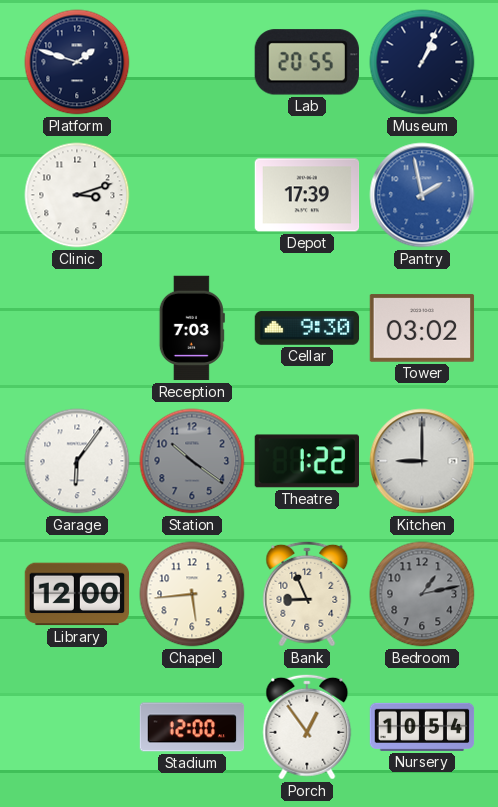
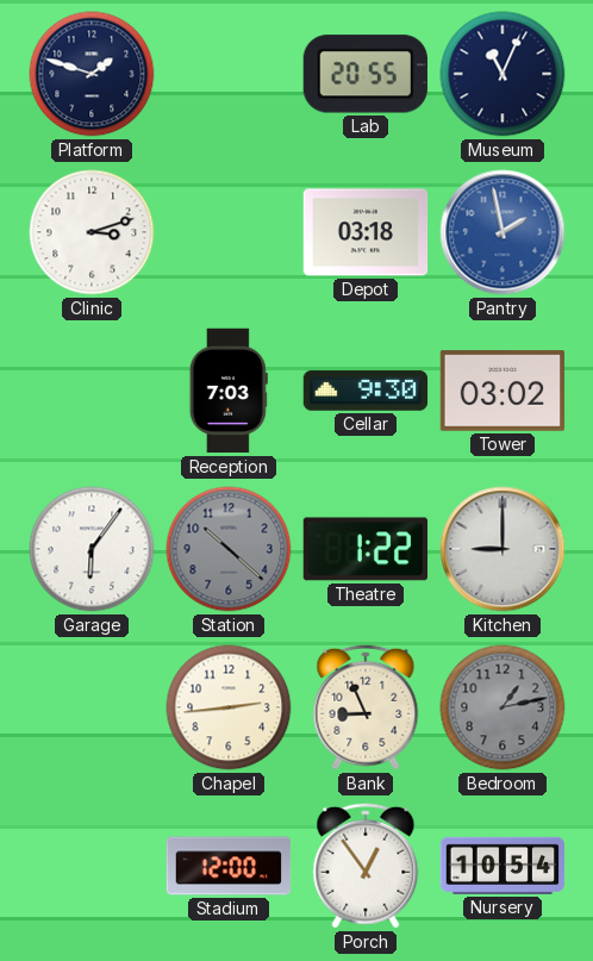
Museum: 1:04 -> 11:04 (503, 74)
Depot: 17:39 -> 03:18 (366, 232)
Station: 10:21 -> 10:22 (229, 549)
Library: 12:00 -> none (77, 594)
Chapel: 5:44 -> 2:44 (229, 707)
